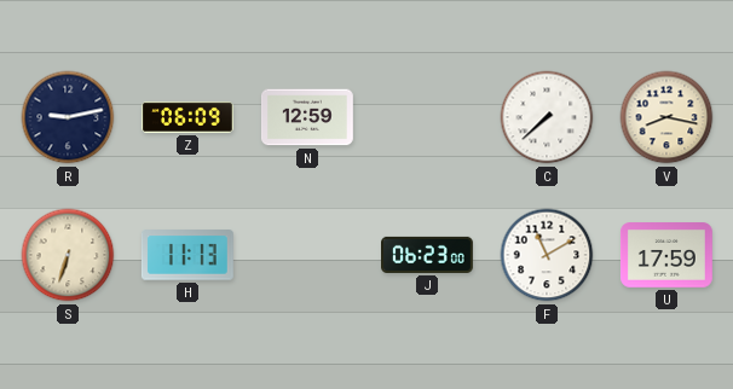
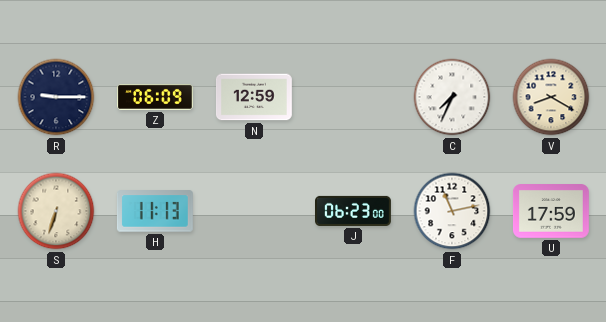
R: 9:13 -> 9:15 (56, 97)
C: 7:38 -> 7:34 (452, 97)
V: 8:17 -> 8:20 (551, 97)
F: 11:10 -> 11:13 (452, 211)
